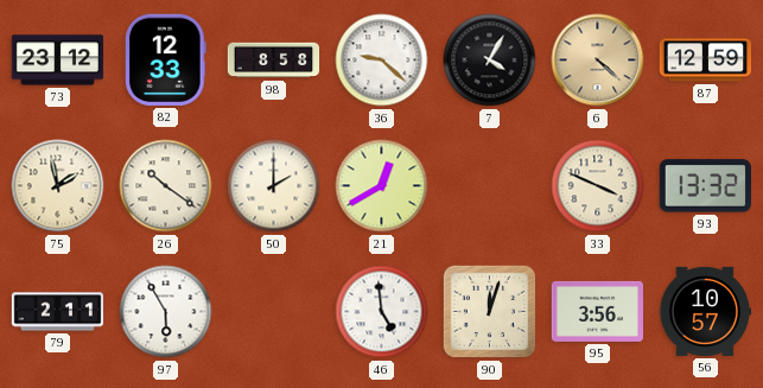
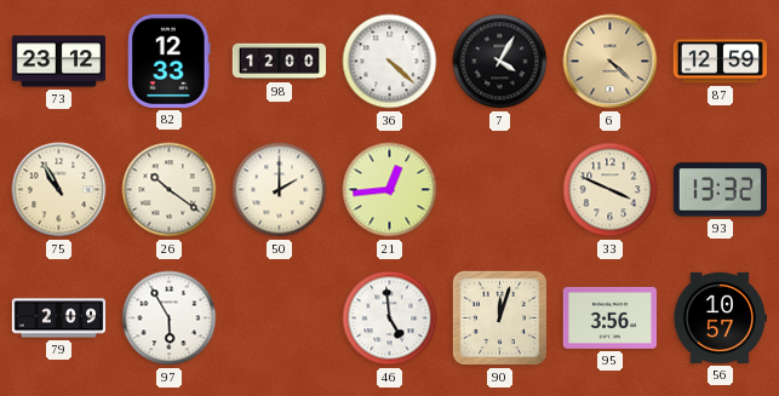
98: 8:58 -> 12:00 (280, 62)
36: 9:22 -> 4:22 (390, 62)
75: 1:58 -> 10:55 (59, 190)
21: 12:40 -> 12:44 (390, 190)
79: 2:11 -> 2:09 (59, 318)
